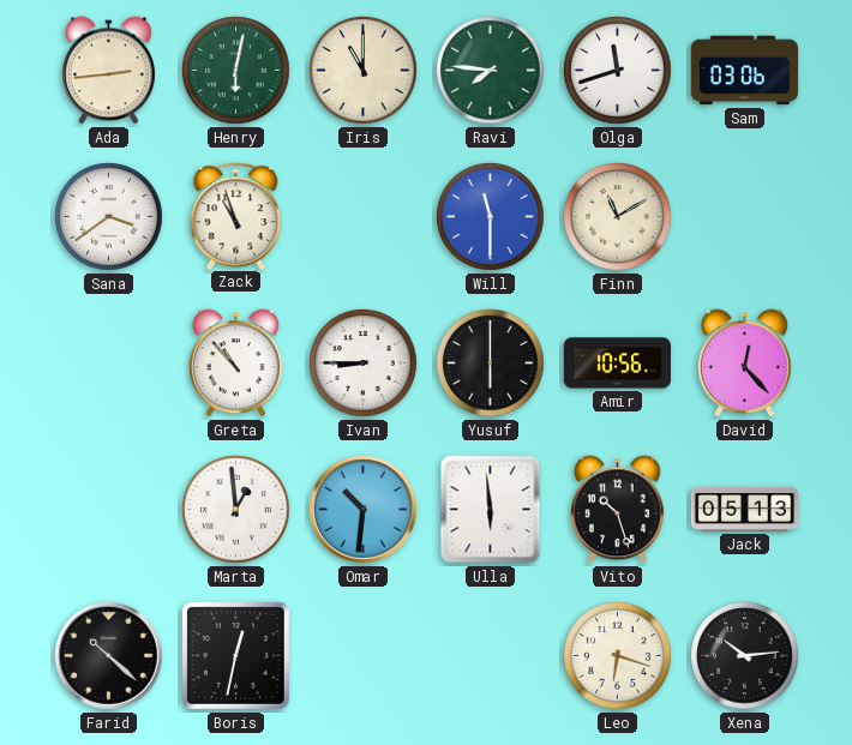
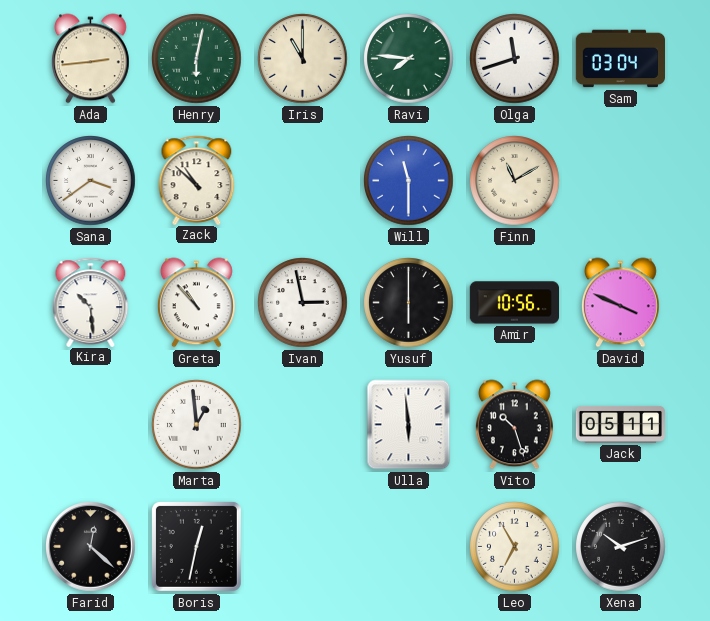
Sam: 03:06 -> 03:04 (620, 59)
Zack: 10:57 -> 10:52 (197, 180)
Kira: none -> 10:29 (91, 302)
Ivan: 8:45 -> 2:58 (303, 303)
David: 12:23 -> 3:49 (620, 303)
Omar: 10:31 -> none (364, 510)
Jack: 05:13 -> 05:11 (620, 424)
Farid: 10:22 -> 12:22 (91, 547)
Leo: 6:18 -> 6:55 (515, 547)
Xena: 10:14 -> 10:12 (621, 547)
